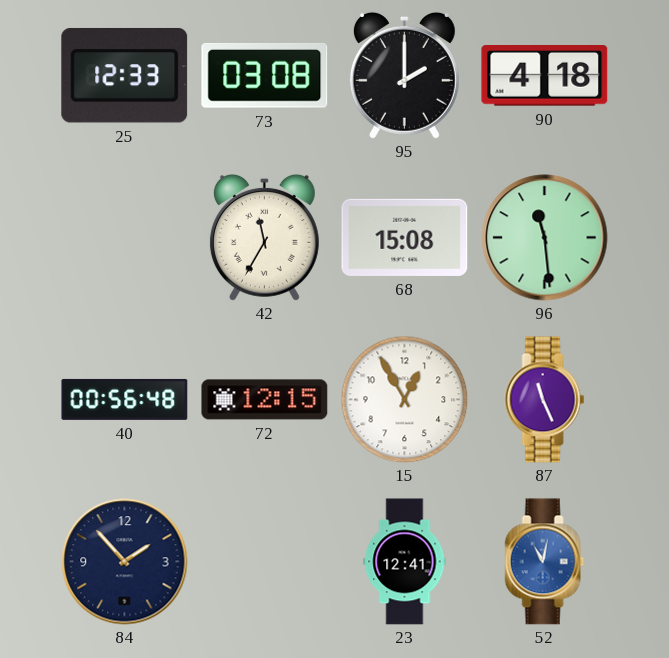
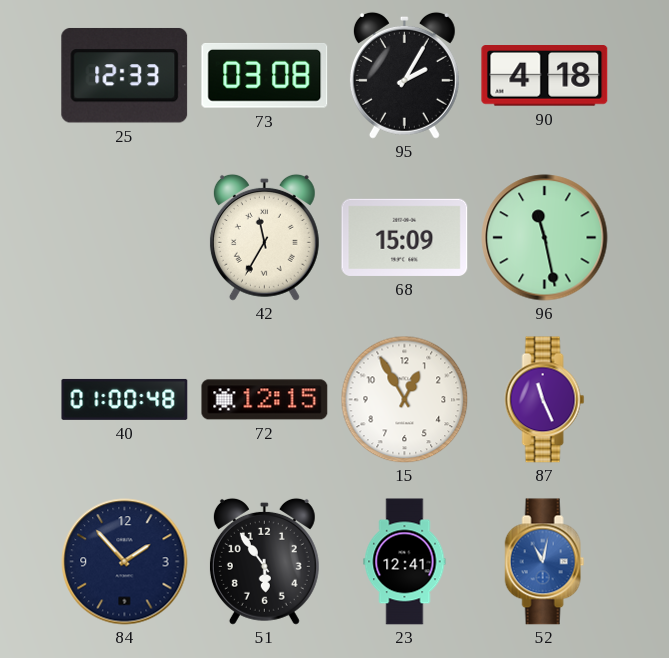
95: 2:00 -> 2:05 (404, 75)
68: 15:08 -> 15:09 (405, 237)
96: 11:29 -> 11:28 (545, 238)
40: 00:56 -> 01:00 (125, 399)
51: none -> 5:54 (264, 561)
